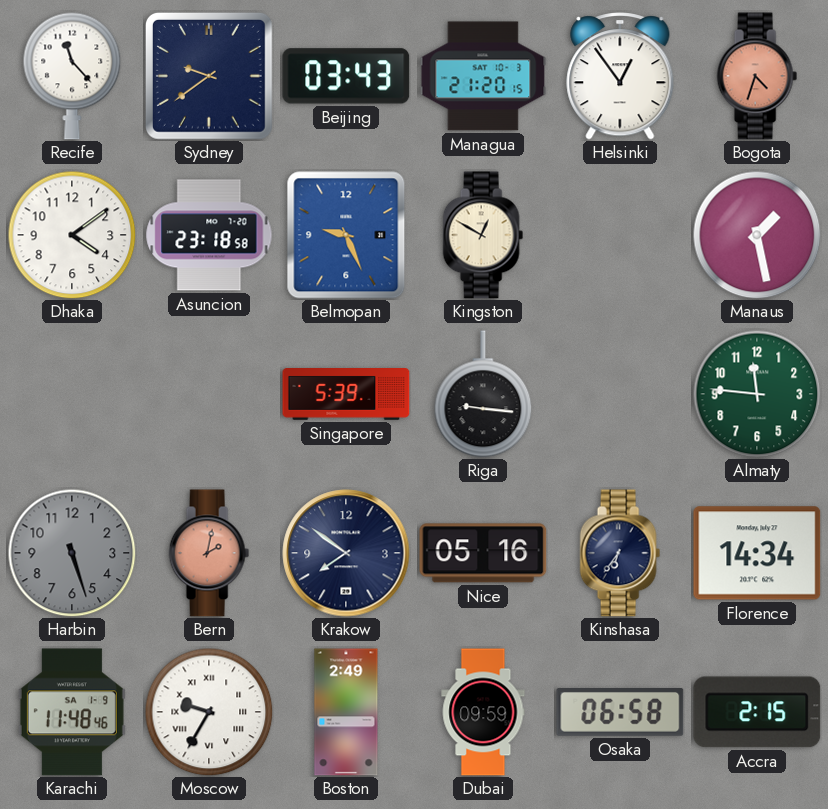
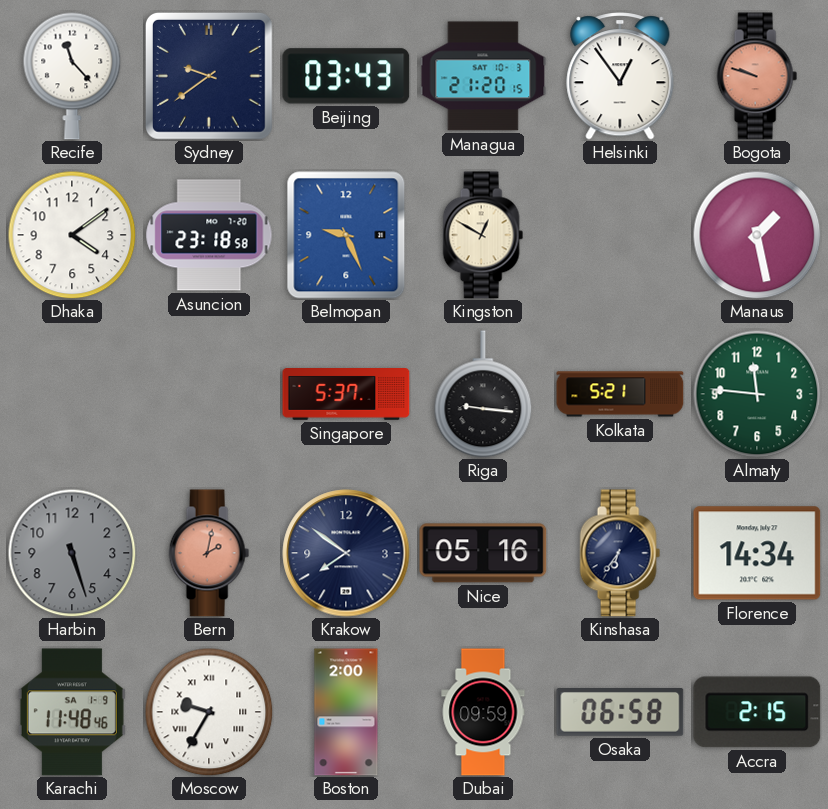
Bogota: 4:33 -> 9:48 (757, 76)
Singapore: 5:39 -> 5:37 (346, 395)
Kolkata: none -> 5:21 (620, 394)
Boston: 2:49 -> 2:00 (346, 712)
